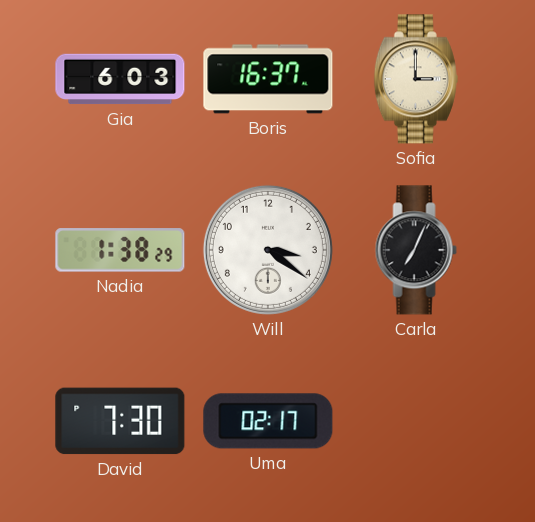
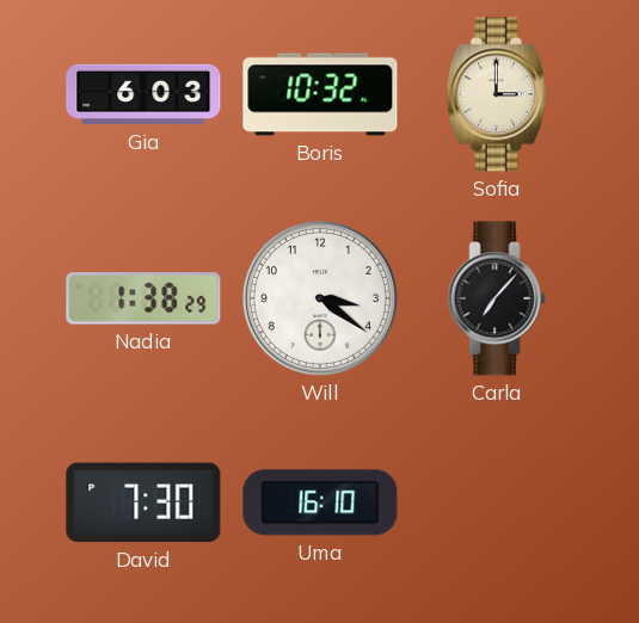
Boris: 16:37 -> 10:32 (320, 94)
Carla: 7:04 -> 7:07 (497, 298)
Uma: 02:17 -> 16:10 (320, 502)
